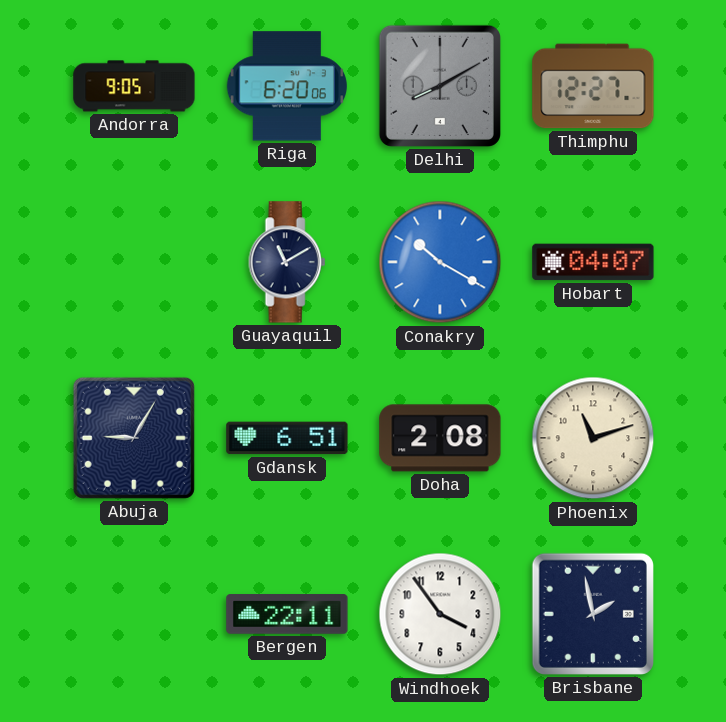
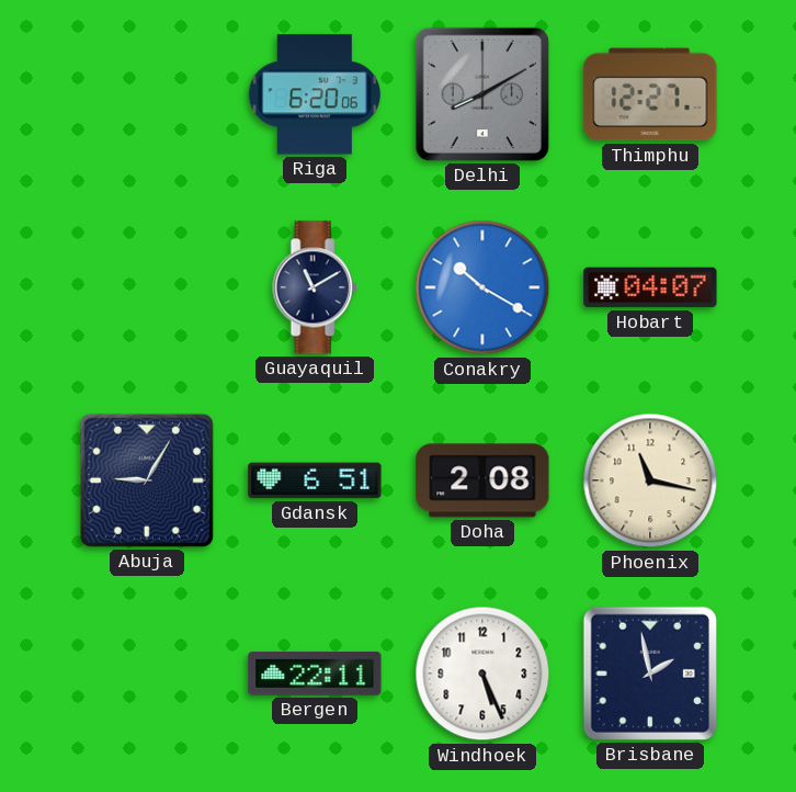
Andorra: 9:05 -> none (134, 86)
Phoenix: 11:12 -> 11:17 (650, 480)
Windhoek: 3:54 -> 5:26 (482, 674)
